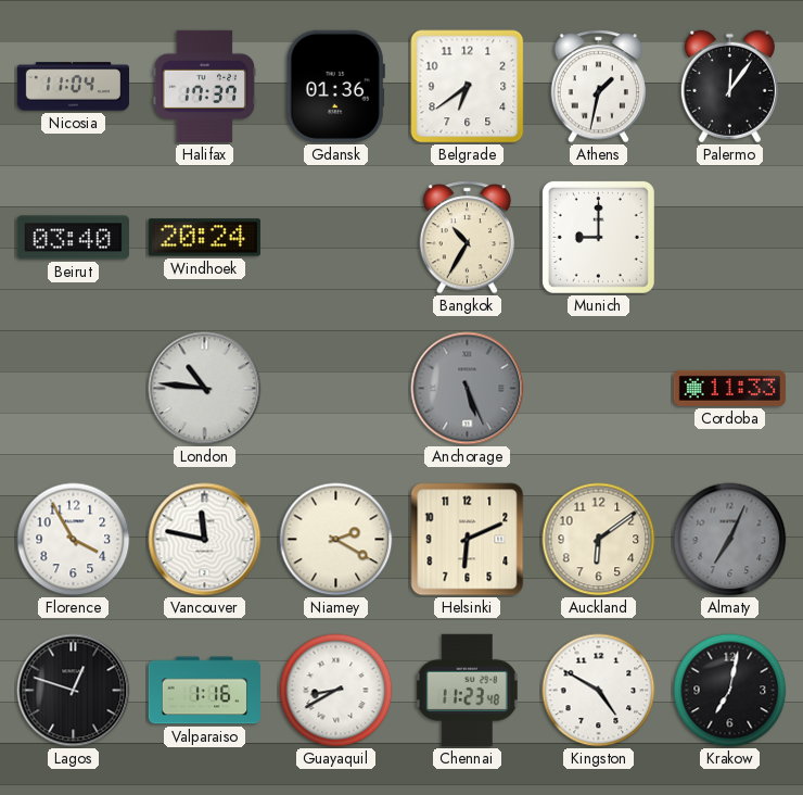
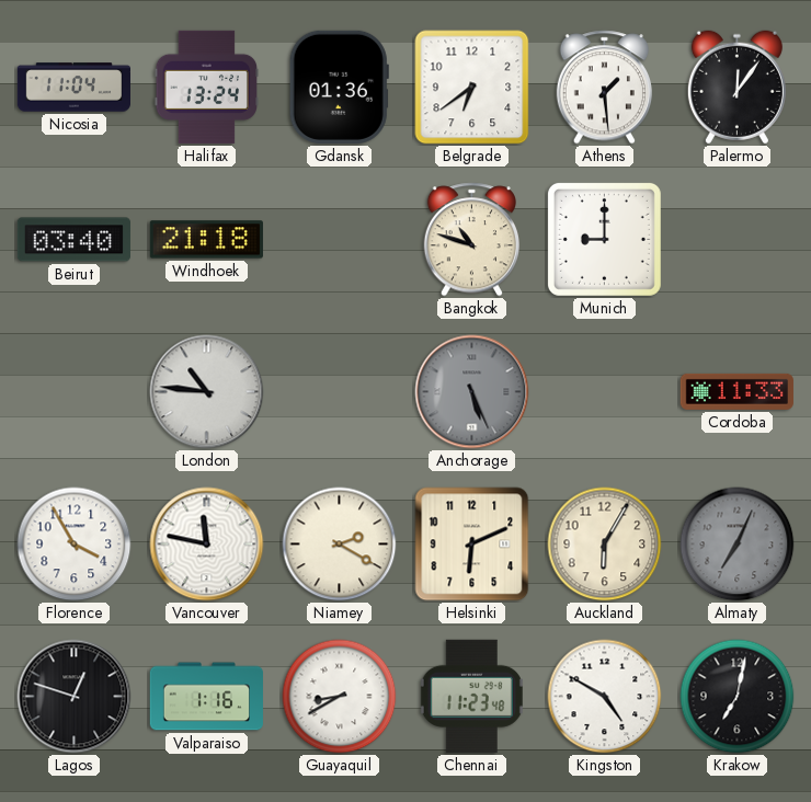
Halifax: 17:37 -> 13:24 (207, 87)
Athens: 1:32 -> 1:29 (604, 88)
Windhoek: 20:24 -> 21:18 (206, 240)
Bangkok: 10:35 -> 10:48 (471, 240)
Auckland: 6:09 -> 6:05 (605, 545)
